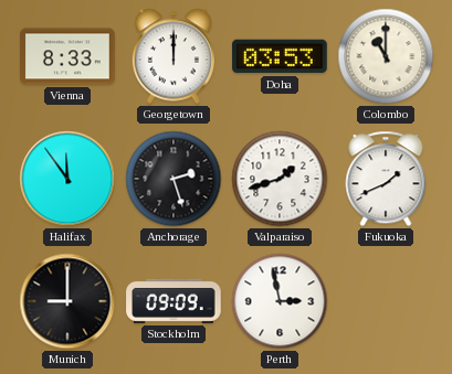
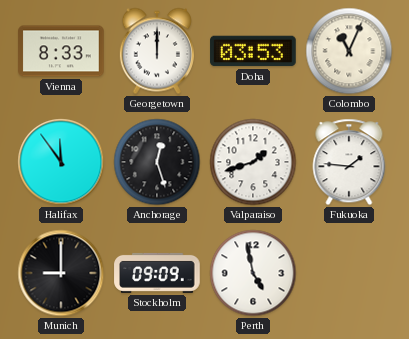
Colombo: 11:00 -> 11:04 (349, 51)
Anchorage: 2:27 -> 12:27 (157, 162)
Fukuoka: 1:41 -> 1:46 (349, 162)
Perth: 2:58 -> 4:58 (253, 273)
